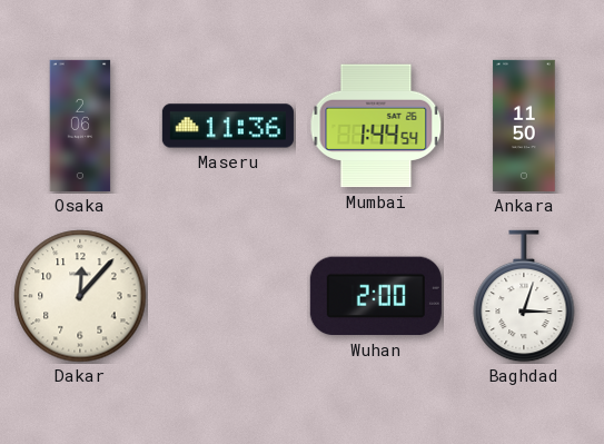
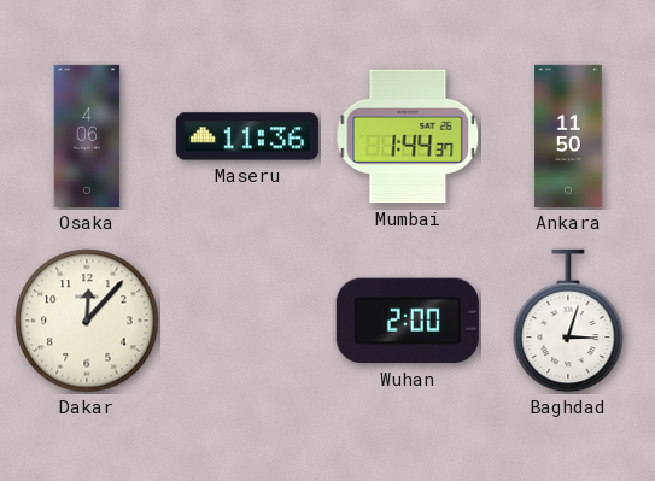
Osaka: 2:06 -> 4:06 (87, 136)
Mumbai: 1:44:54 -> 1:44:37 (408, 136)
